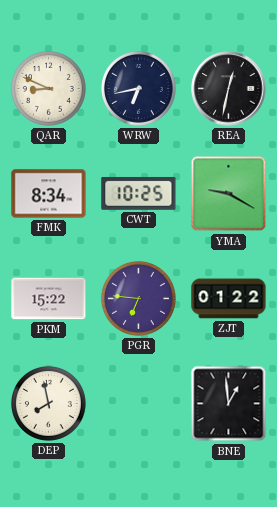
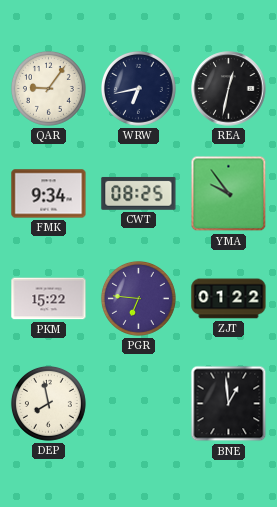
QAR: 8:49 -> 9:06 (48, 88)
FMK: 8:34 -> 9:34 (49, 194)
CWT: 10:25 -> 08:25 (139, 193)
YMA: 9:20 -> 9:54 (229, 194)
